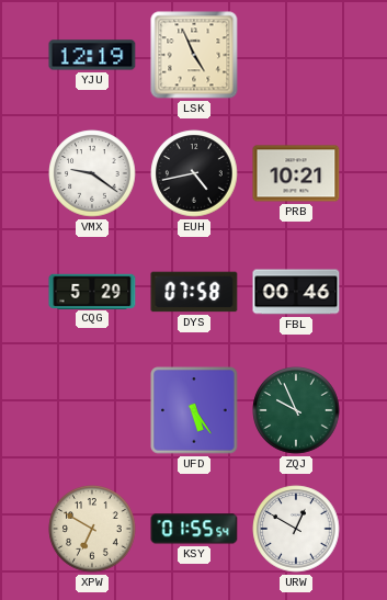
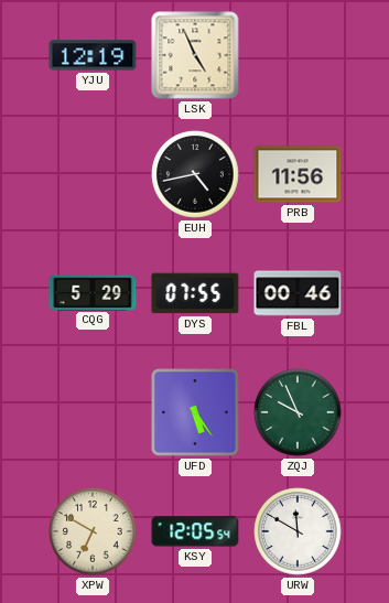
VMX: 9:21 -> none (92, 173)
PRB: 10:21 -> 11:56 (298, 174)
DYS: 07:58 -> 07:55 (195, 293)
KSY: 01:55 -> 12:05 (195, 531)
URW: 12:50 -> 11:50 (298, 531)
